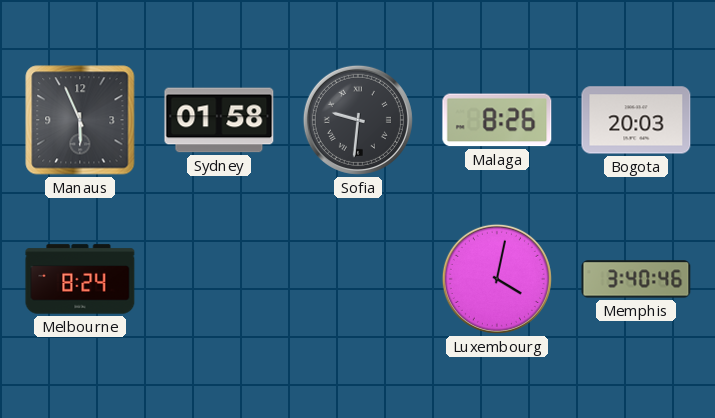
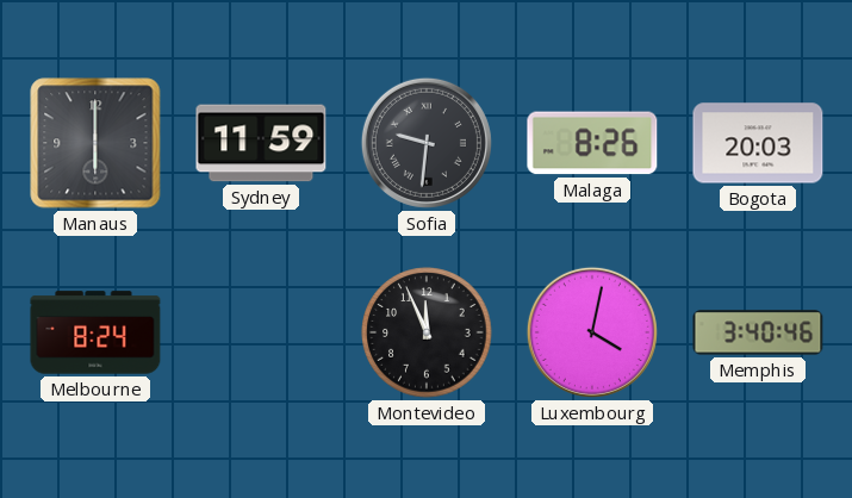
Manaus: 5:56 -> 6:00 (95, 143)
Sydney: 01:58 -> 11:59 (261, 143)
Montevideo: none -> 11:56 (427, 332)
